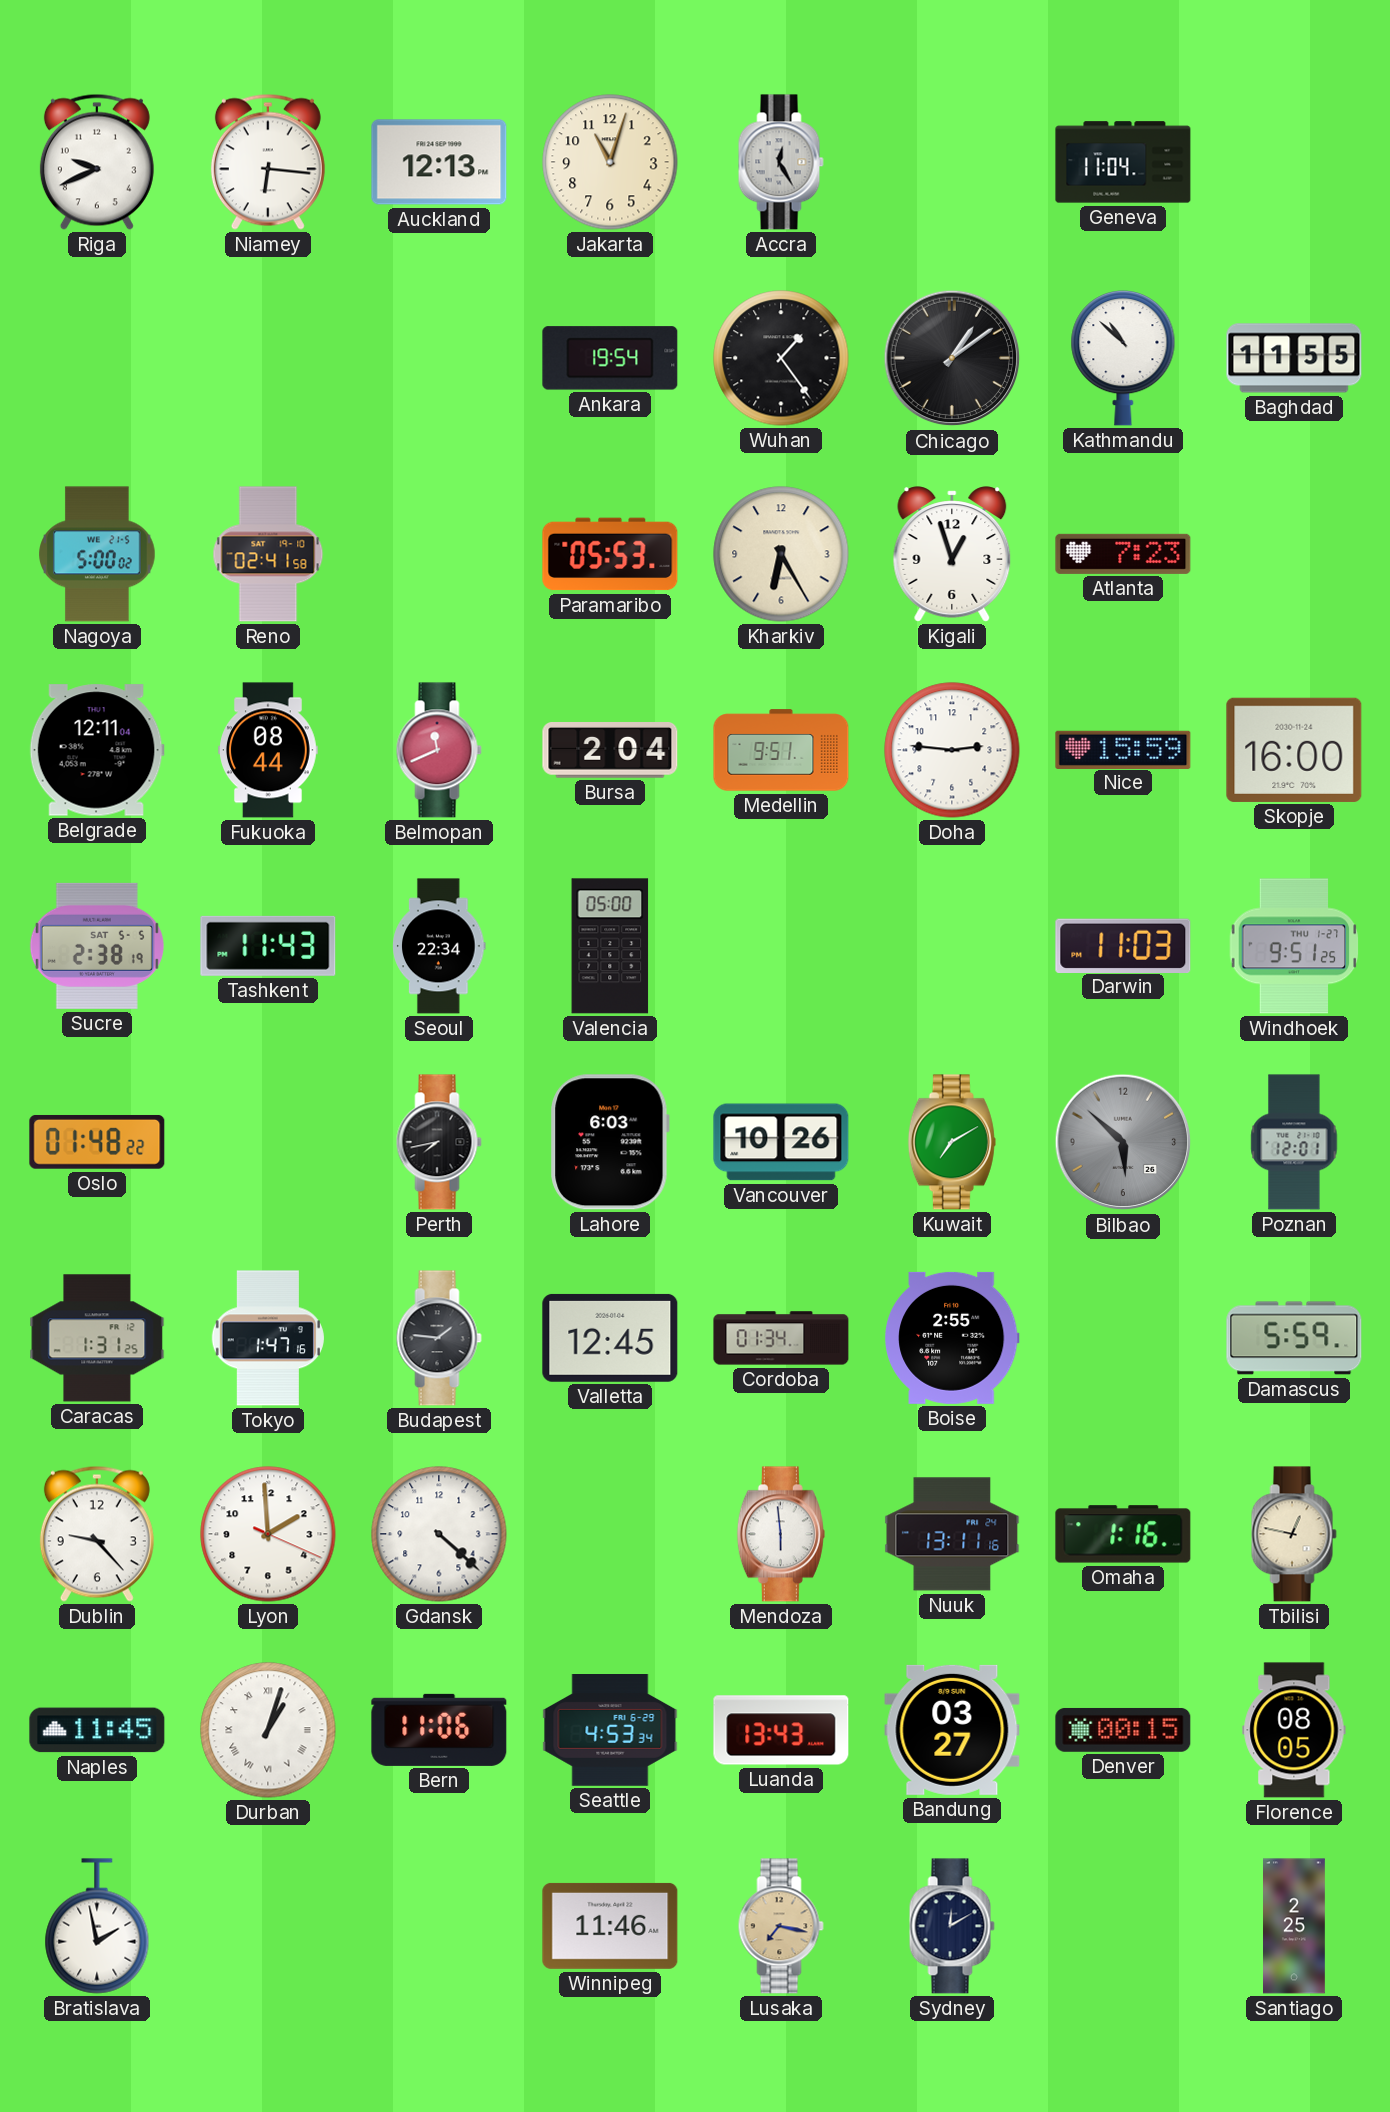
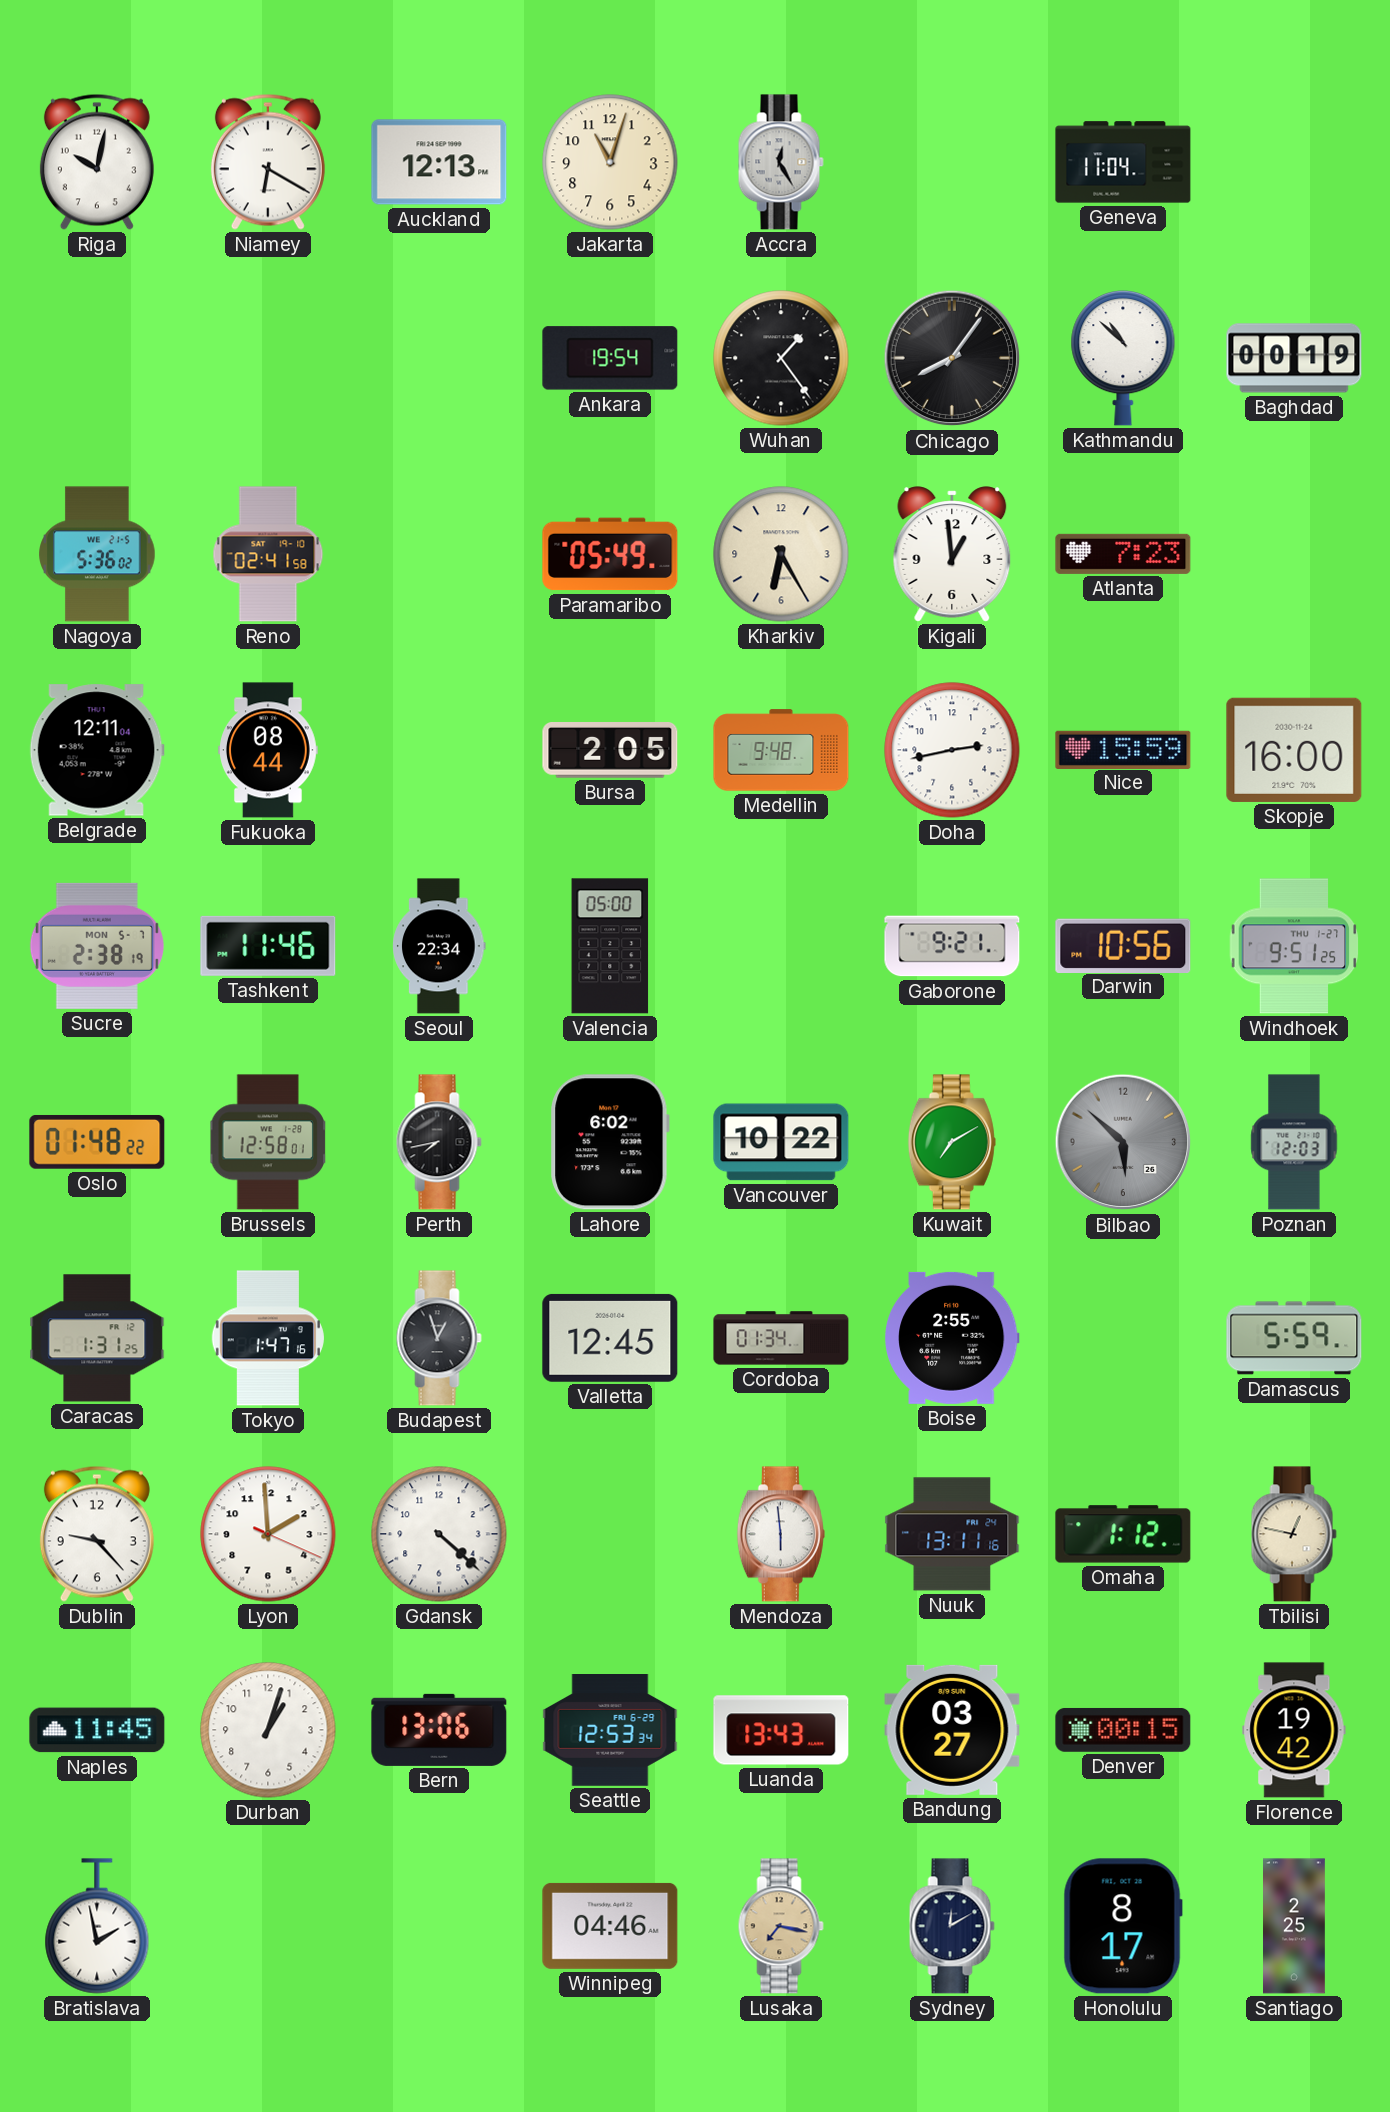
Riga: 9:41 -> 10:02 (97, 162)
Niamey: 6:16 -> 6:20 (268, 162)
Chicago: 1:09 -> 8:06 (952, 358)
Baghdad: 11:55 -> 00:19 (1294, 358)
Nagoya: 5:00 -> 5:36 (97, 554)
Paramaribo: 05:53 -> 05:49 (610, 554)
Kigali: 12:57 -> 12:59 (952, 554)
Belmopan: 11:41 -> none (439, 750)
Bursa: 2:04 -> 2:05 (610, 751)
Medellin: 9:51 -> 9:48 (781, 750)
Doha: 2:46 -> 2:43 (952, 750)
Sucre date: SAT 5-5 -> MON 5-7 (97, 946)
Tashkent: 11:43 -> 11:46 (268, 946)
Gaborone: none -> 9:21 (952, 946)
Darwin: 11:03 -> 10:56 (1123, 945)
Brussels: none -> 12:58 (268, 1142)
Lahore: 6:03 -> 6:02 (610, 1142)
Vancouver: 10:26 -> 10:22 (781, 1142)
Poznan: 12:01 -> 12:03 (1294, 1142)
Budapest: 1:46 -> 12:57 (439, 1338)
Omaha: 1:16 -> 1:12 (1123, 1534)
Durban numerals: Roman -> Arabic (268, 1730)
Bern: 11:06 -> 13:06 (439, 1730)
Seattle: 4:53 -> 12:53 (610, 1731)
Florence: 08:05 -> 19:42 (1294, 1730)
Winnipeg: 11:46 -> 04:46 (610, 1926)
Honolulu: none -> 8:17 (1123, 1926)
